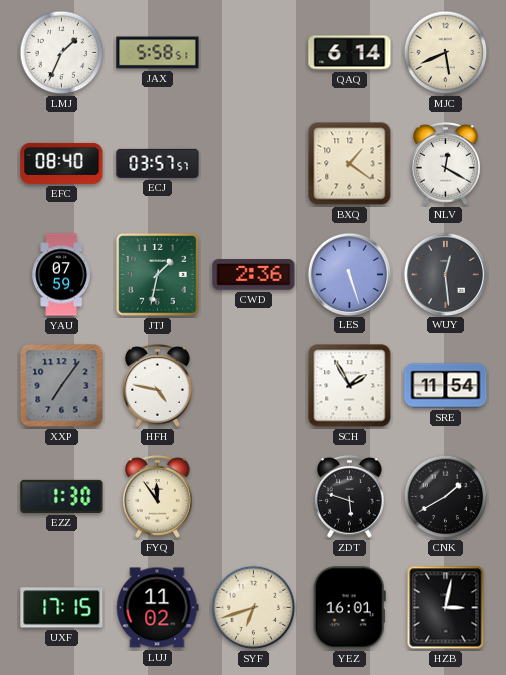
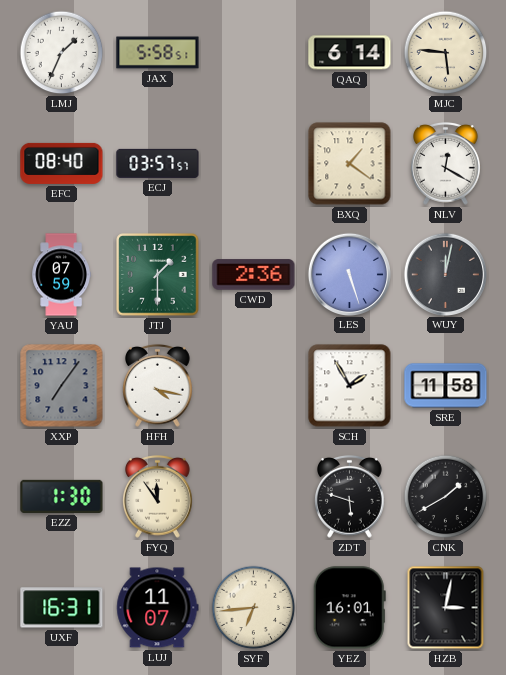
MJC: 5:41 -> 5:46 (446, 53)
JTJ: 1:32 -> 1:30 (158, 275)
WUY: 12:29 -> 12:02 (445, 274)
HFH: 4:47 -> 4:17 (158, 385)
SRE: 11:54 -> 11:58 (446, 386)
UXF: 17:15 -> 16:31 (62, 608)
LUJ: 11:02 -> 11:07 (158, 608)
SYF: 6:42 -> 6:44 (254, 608)
